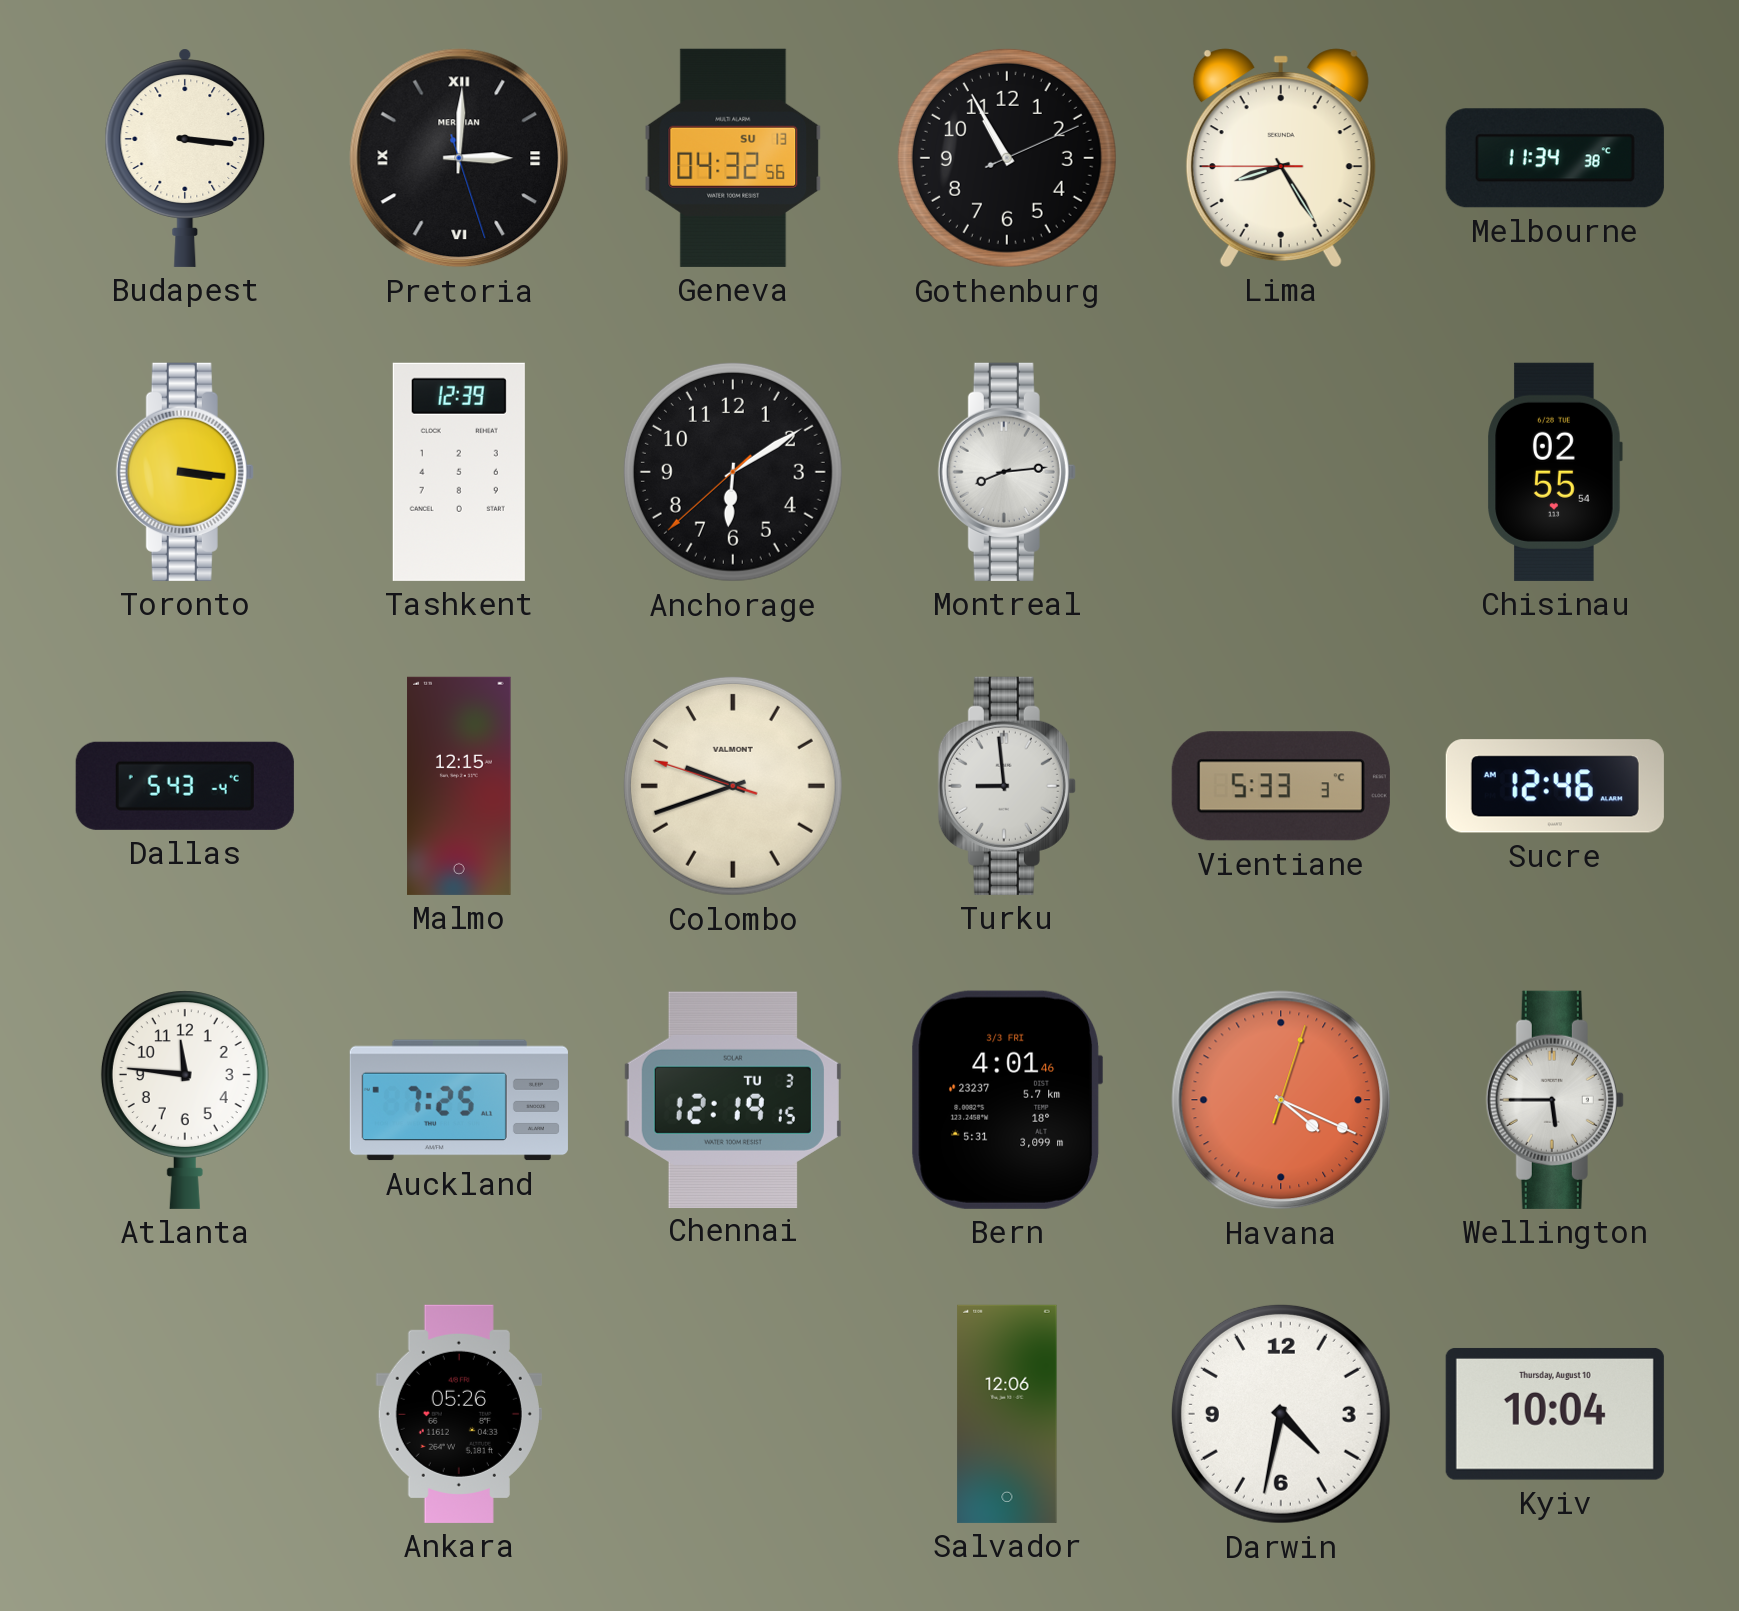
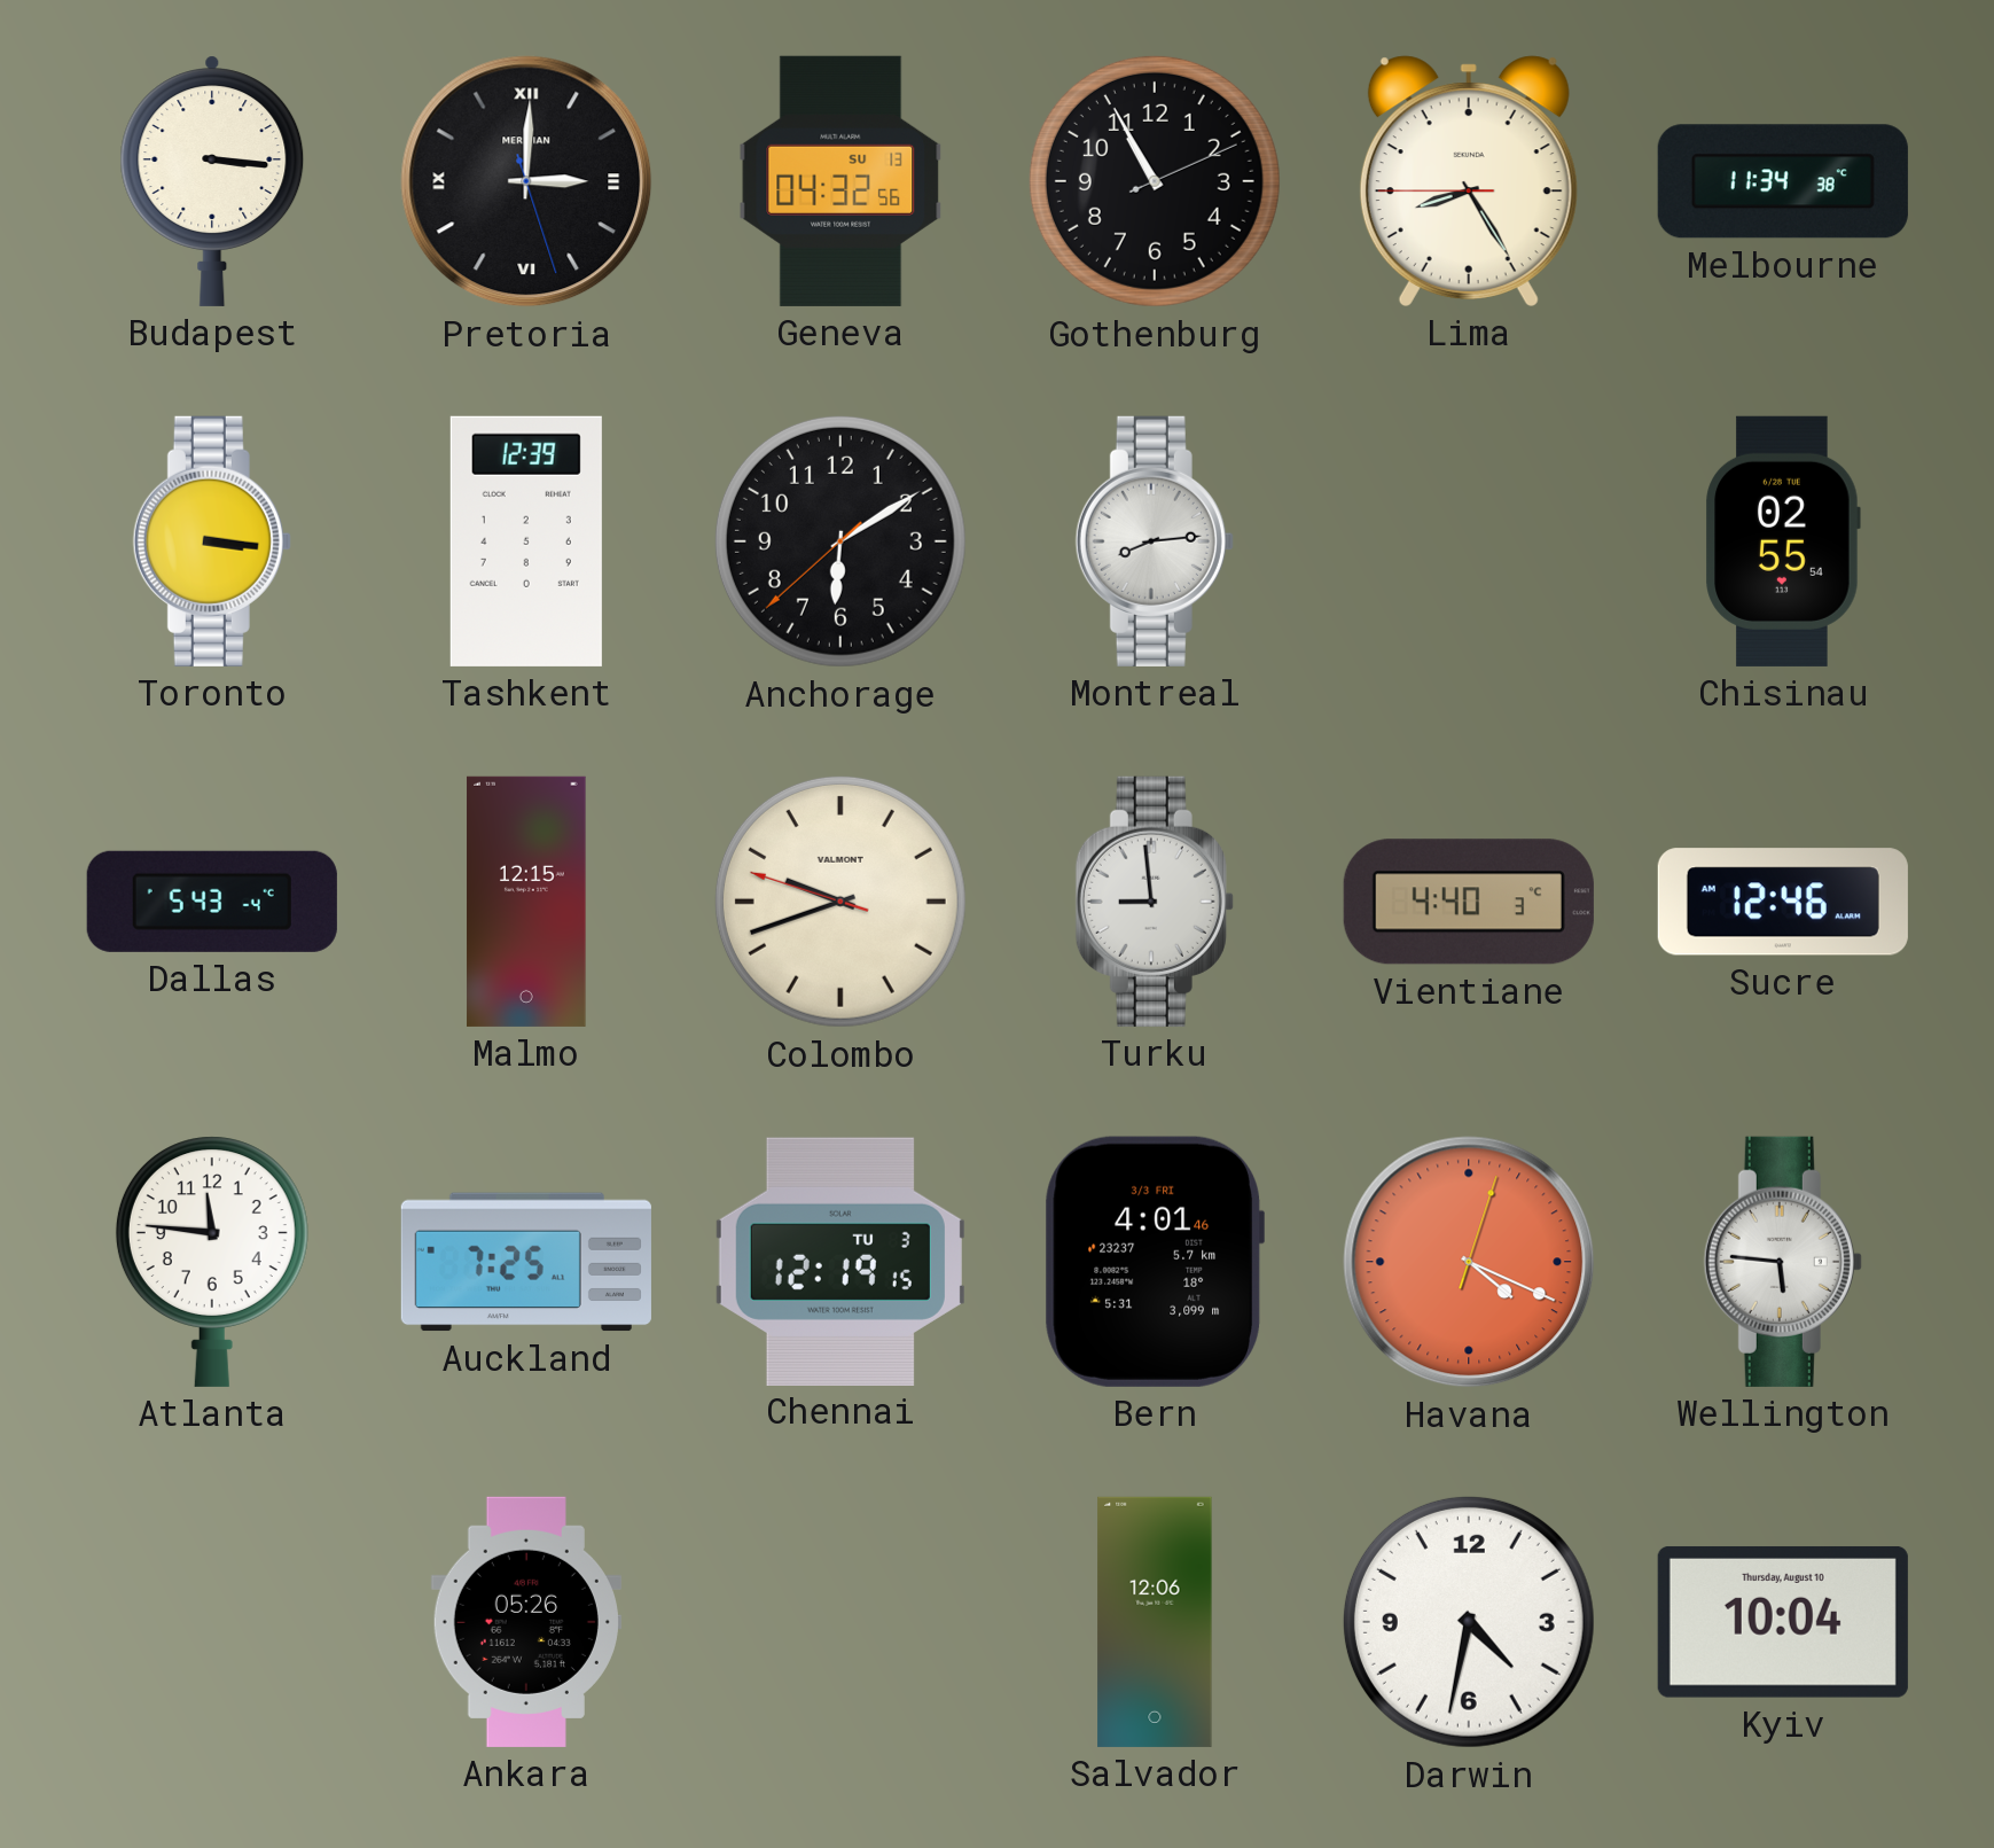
Vientiane: 5:33 -> 4:40 (1469, 902)
Wellington: 5:45 -> 5:46 (1783, 1262)
